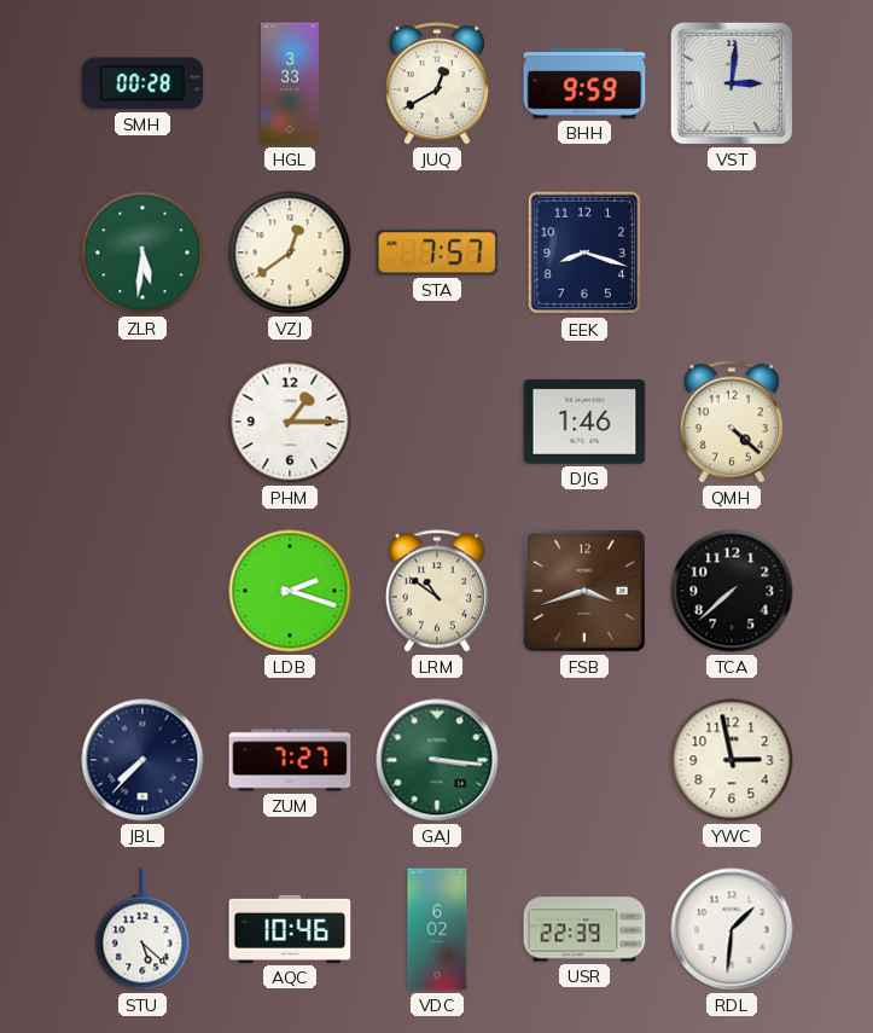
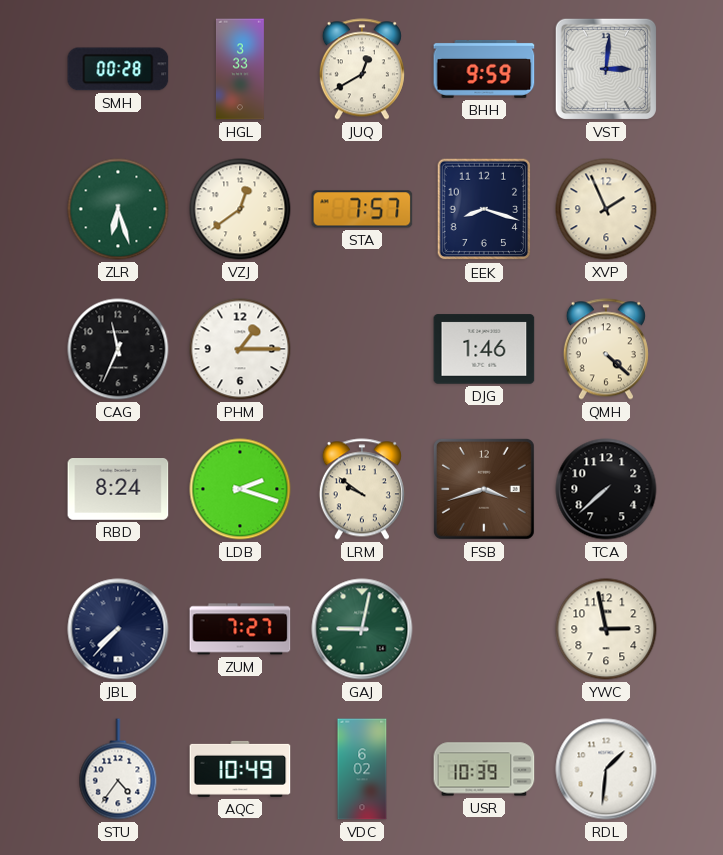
ZLR: 5:31 -> 6:27 (118, 209)
XVP: none -> 1:56 (606, 209)
CAG: none -> 11:34 (118, 349)
RBD: none -> 8:24 (118, 490)
LRM: 10:51 -> 9:51 (362, 489)
GAJ: 3:16 -> 9:02 (362, 629)
STU: 5:22 -> 4:36 (118, 769)
AQC: 10:46 -> 10:49 (240, 769)
USR: 22:39 -> 10:39 (484, 769)
